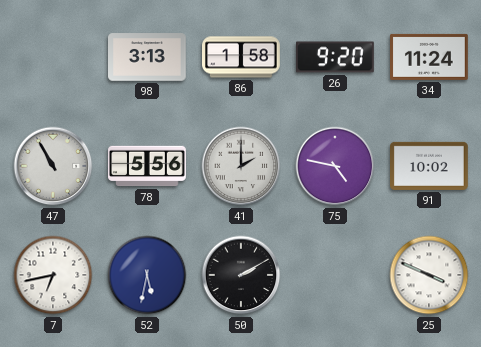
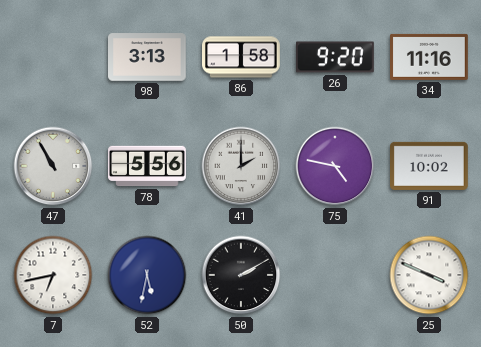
34: 11:24 -> 11:16 (430, 57)
